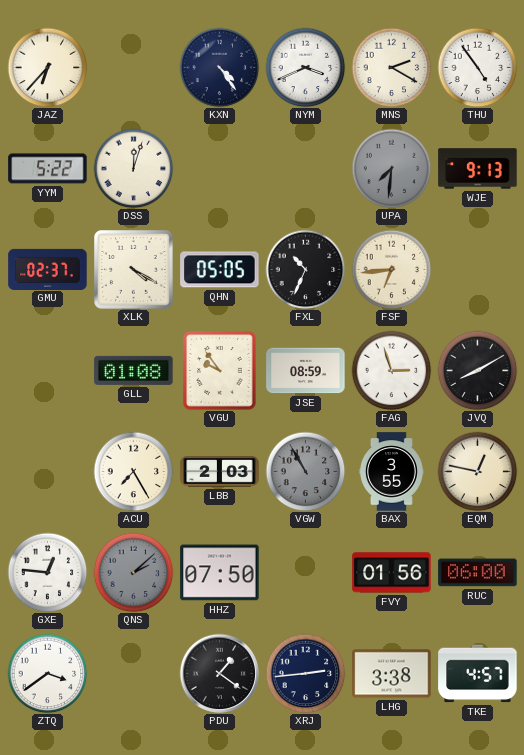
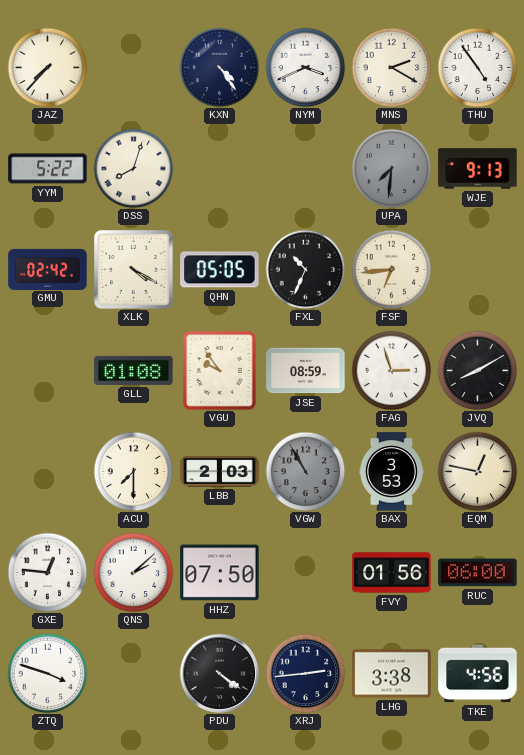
JAZ: 6:37 -> 7:37 (47, 67)
DSS: 12:03 -> 8:03 (133, 168)
GMU: 02:37 -> 02:42 (48, 269)
ACU: 7:25 -> 7:30 (133, 471)
BAX: 3:55 -> 3:53 (391, 472)
QNS dial: grey -> white (133, 572)
ZTQ: 3:39 -> 3:48 (47, 673)
PDU: 1:21 -> 4:21 (219, 673)
TKE: 4:57 -> 4:56 (478, 674)
